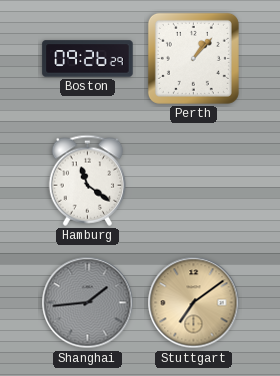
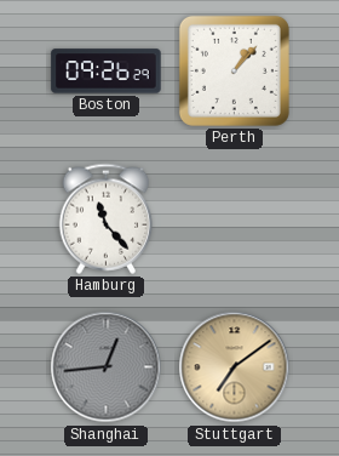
Hamburg: 11:21 -> 11:23 (107, 218)
Shanghai: 1:44 -> 12:44 (107, 367)
